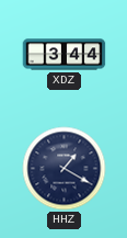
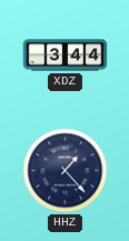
HHZ: 1:20 -> 1:23 (66, 171)
